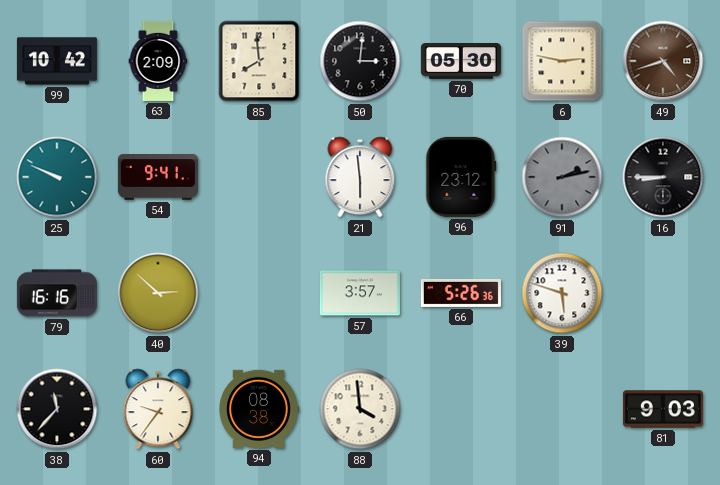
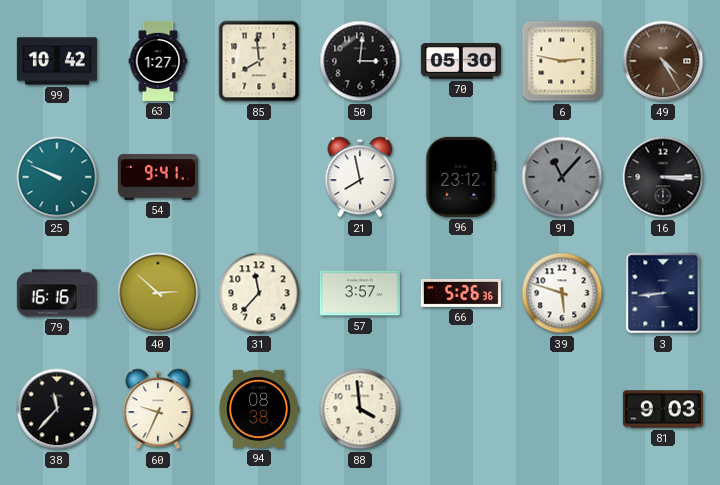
63: 2:09 -> 1:27 (158, 61)
49: 4:42 -> 4:25 (663, 61)
21: 5:59 -> 7:58 (360, 177)
91: 2:13 -> 11:07 (562, 177)
16: 8:45 -> 3:15 (663, 177)
31: none -> 11:37 (259, 293)
3: none -> 8:44 (663, 293)
60: 9:36 -> 9:34 (158, 409)
